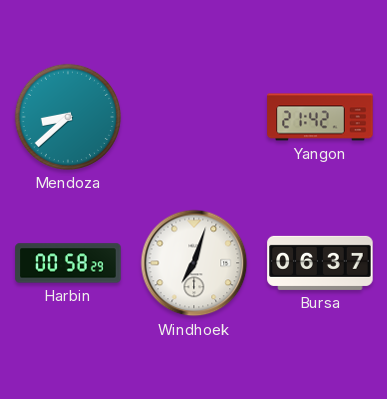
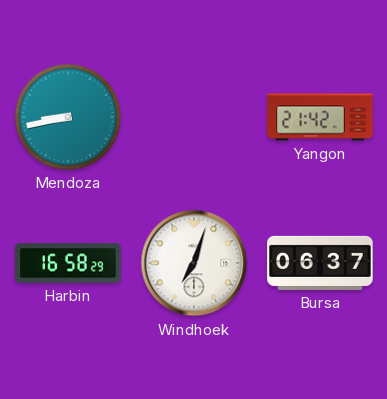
Mendoza: 8:38 -> 8:43 (68, 117)
Harbin: 00:58 -> 16:58 (68, 263)
